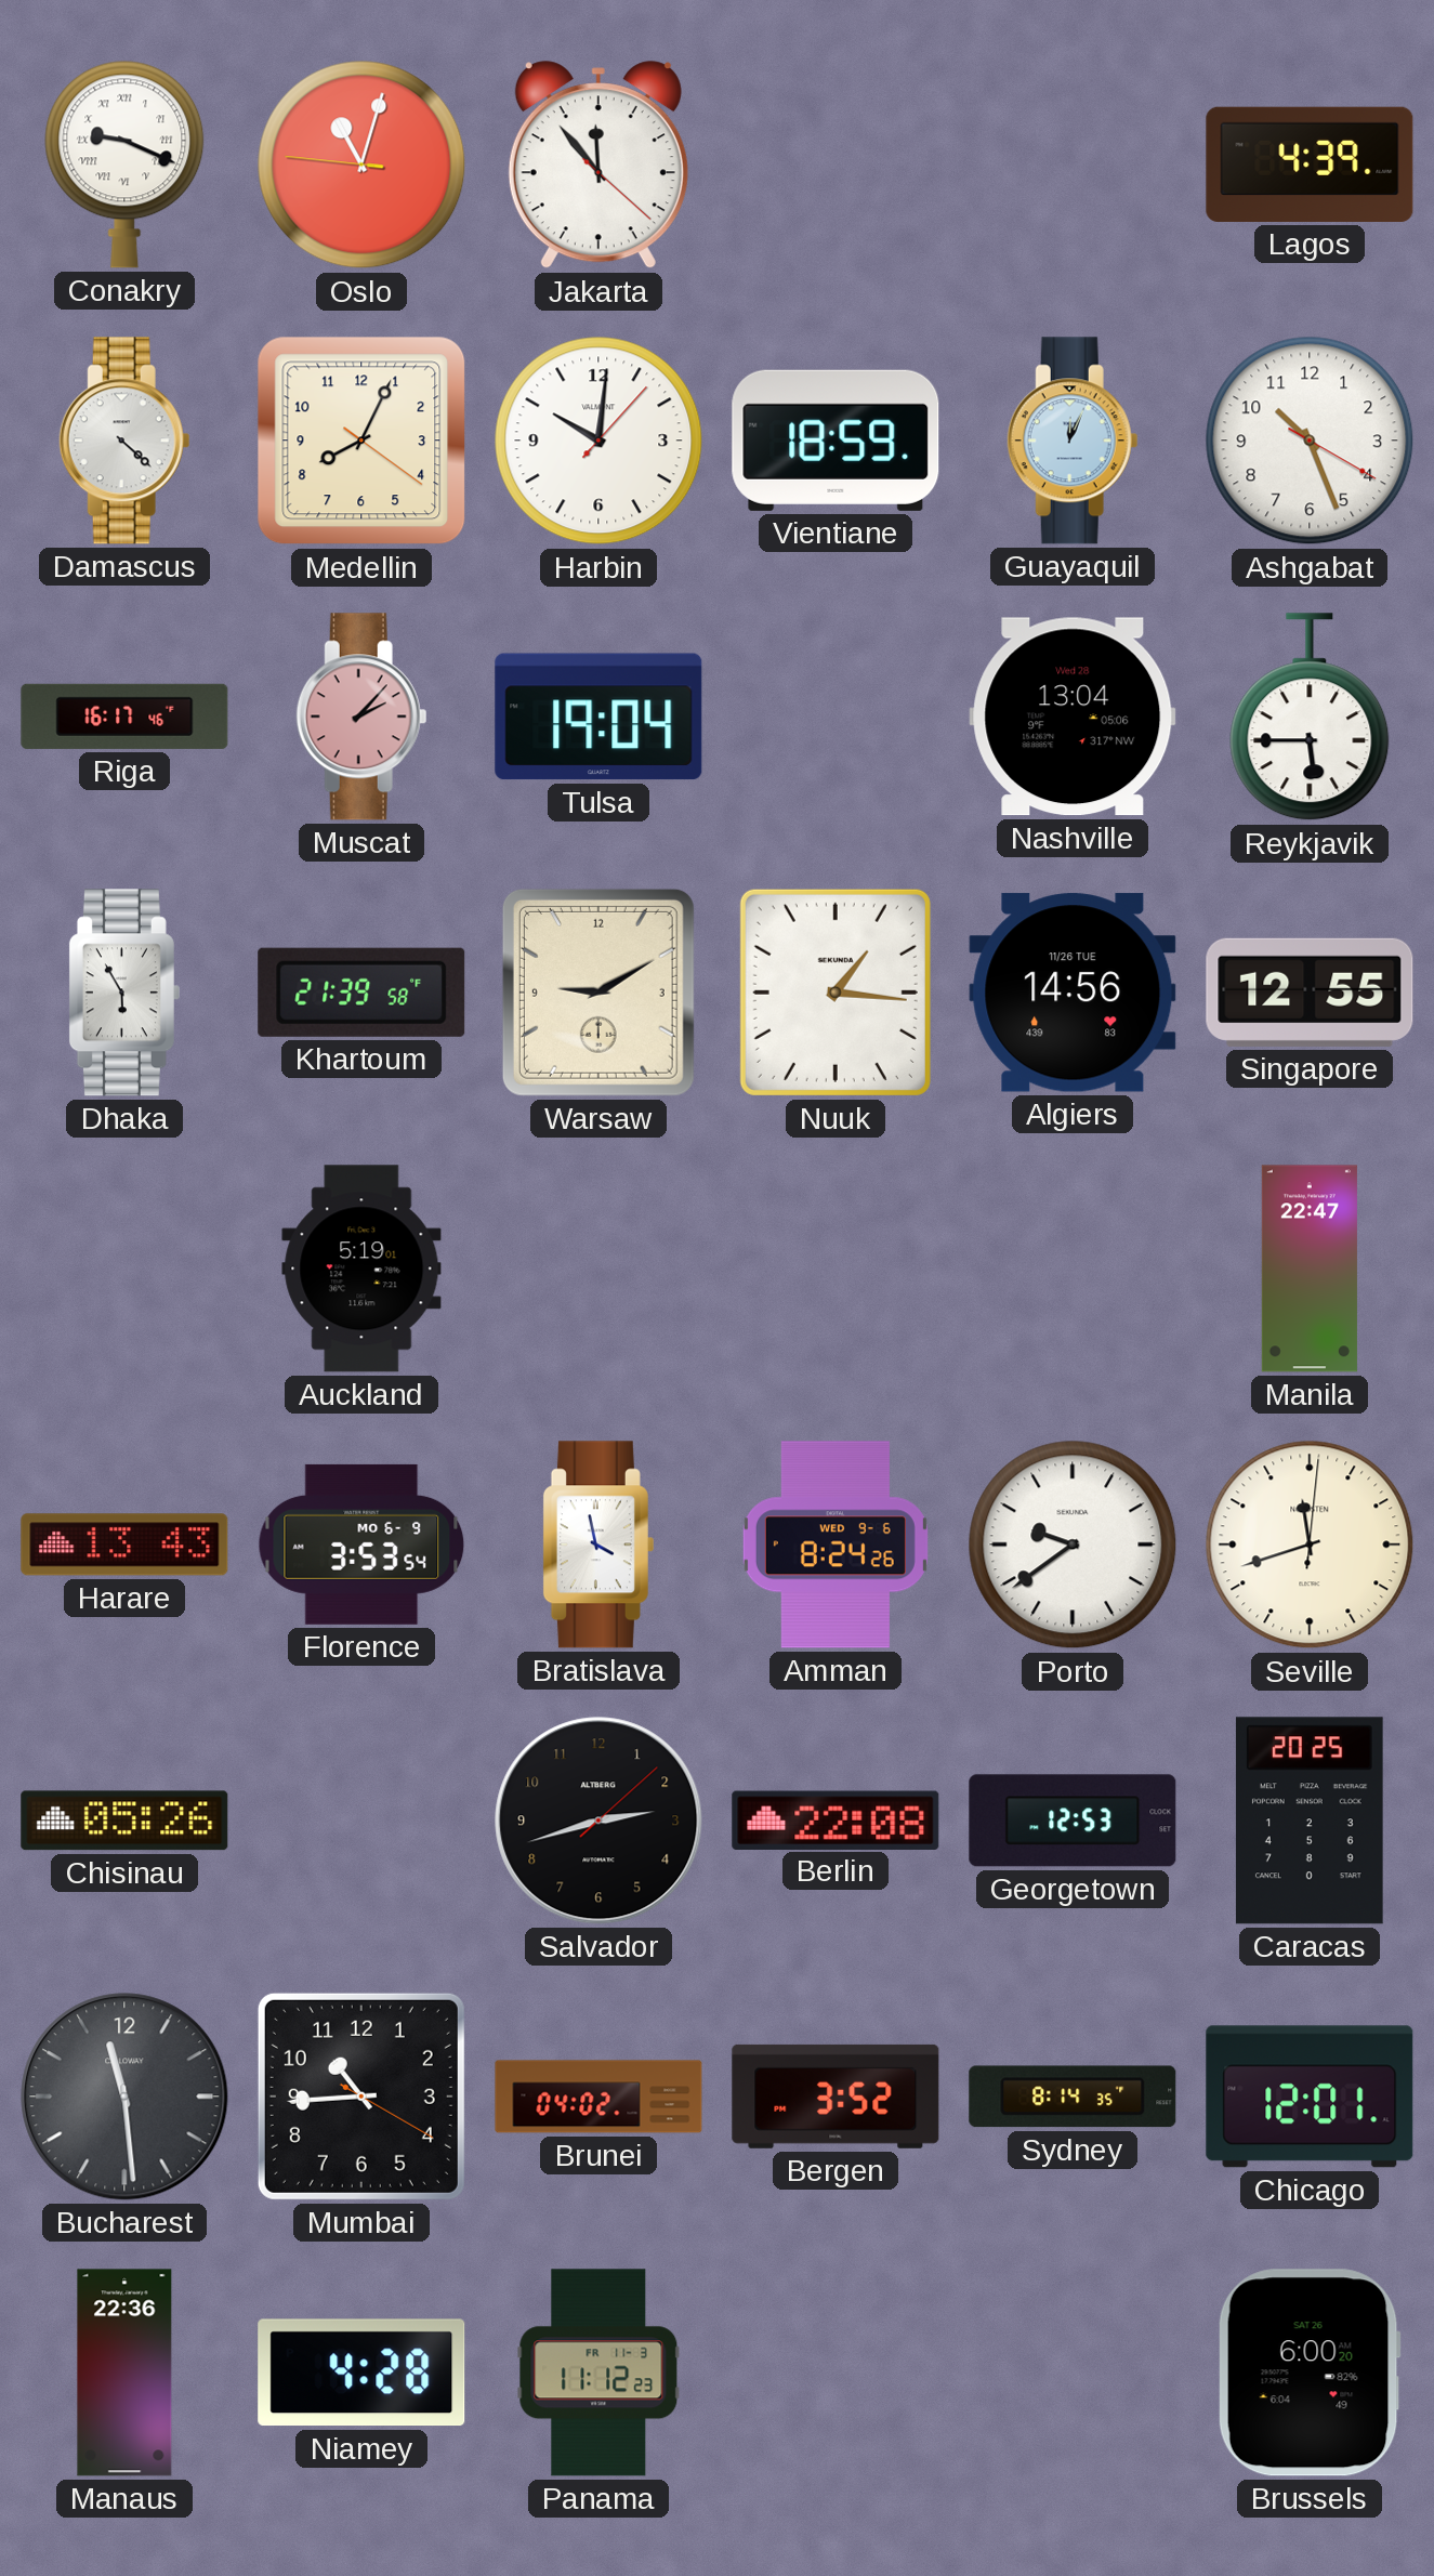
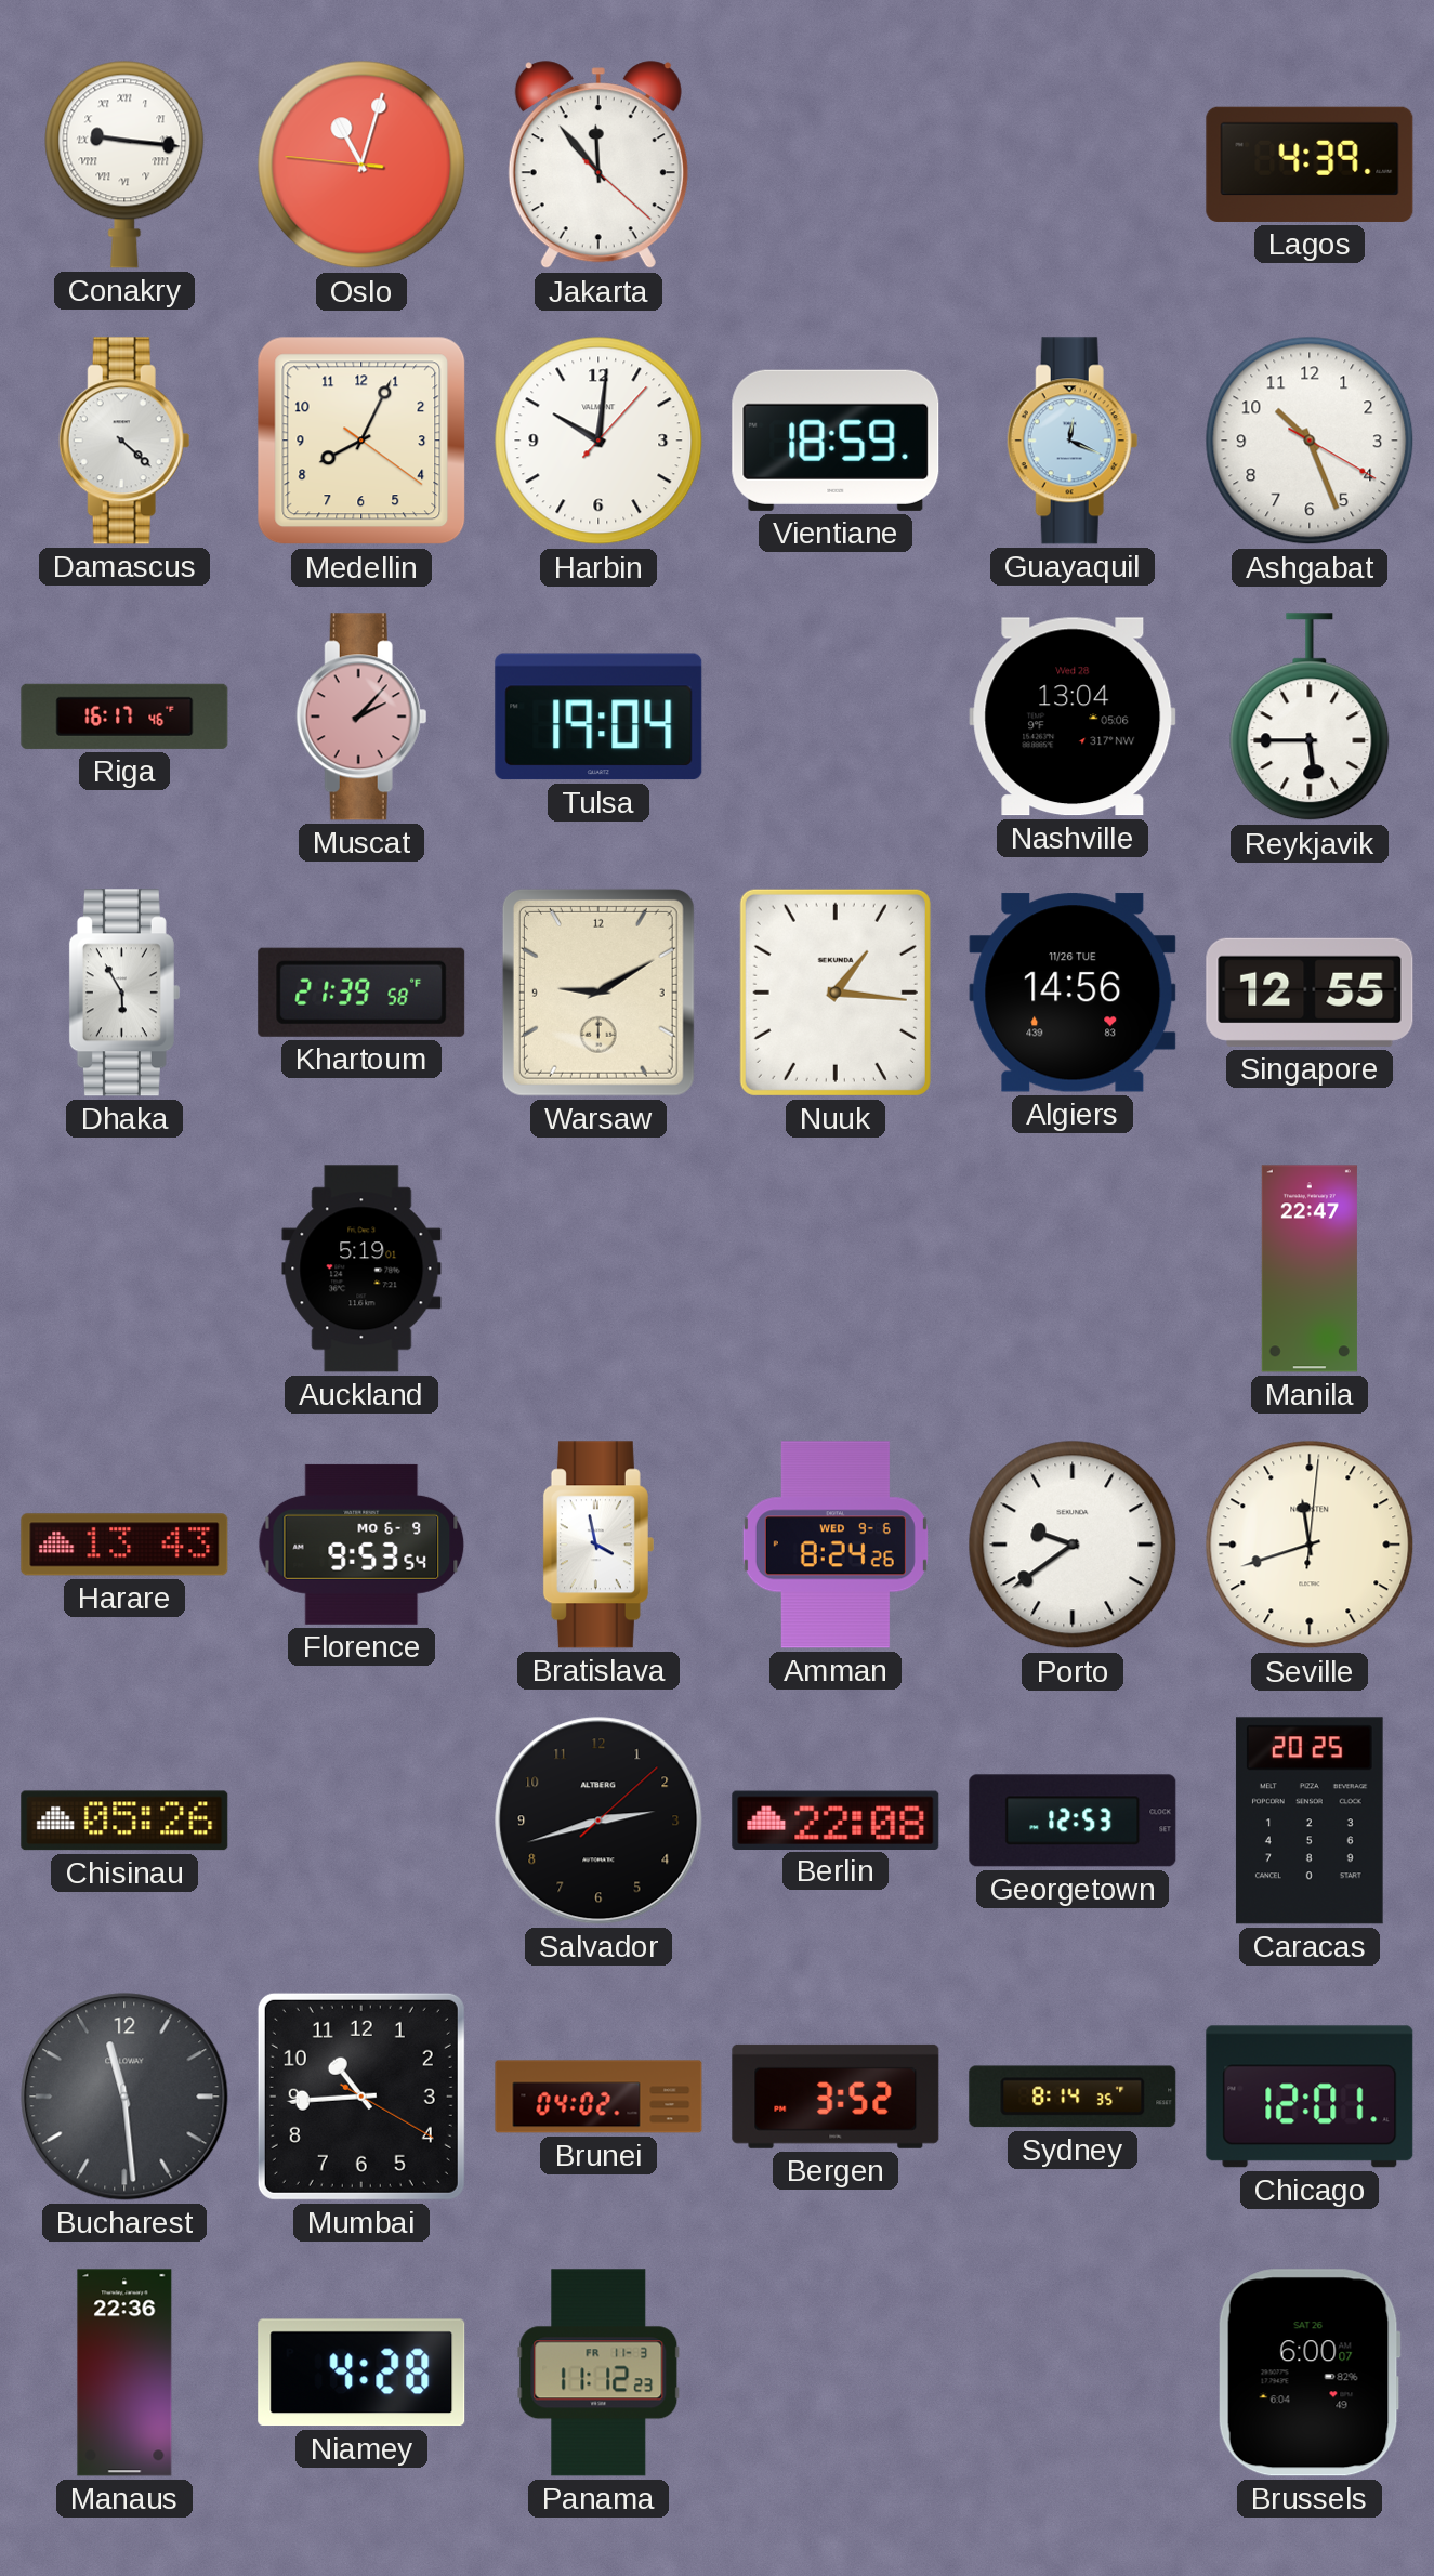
Conakry: 9:19 -> 9:16 (124, 165)
Guayaquil: 12:04 -> 12:19 (1073, 441)
Florence: 3:53 -> 9:53 (361, 1545)
Brussels: 6:00:20 -> 6:00:07 (1310, 2373)
